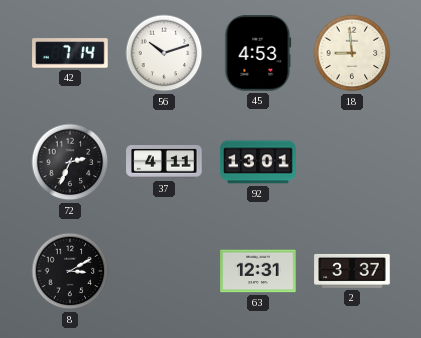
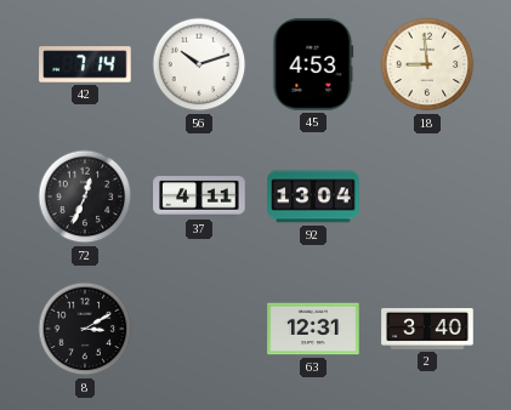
72: 2:34 -> 12:34 (85, 197)
92: 13:01 -> 13:04 (313, 197)
2: 3:37 -> 3:40 (427, 329)
